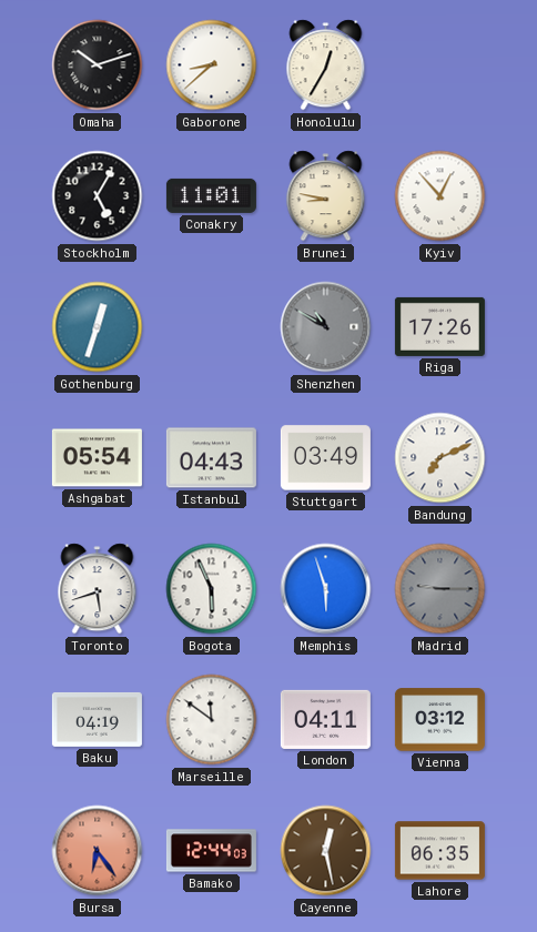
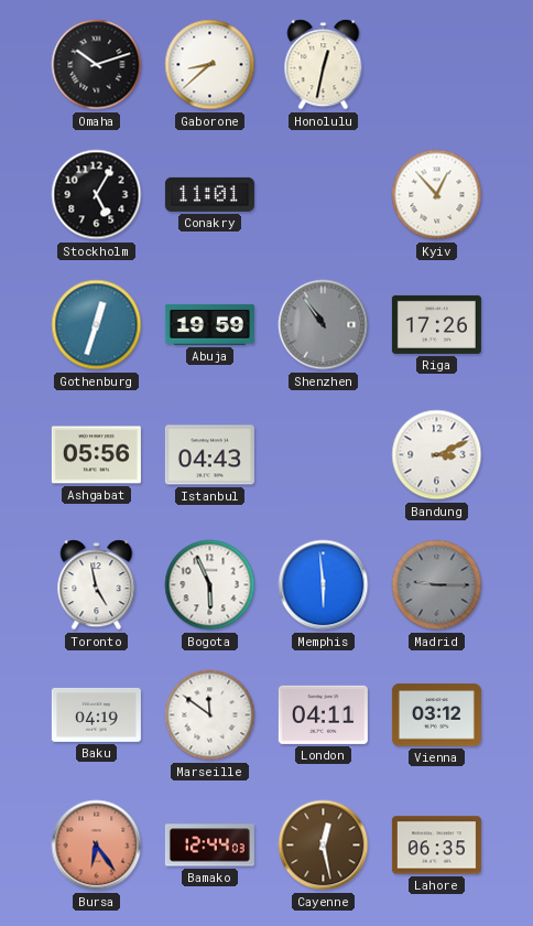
Honolulu: 12:35 -> 12:32 (324, 65)
Brunei: 8:47 -> none (326, 196)
Abuja: none -> 19:59 (209, 325)
Shenzhen: 10:50 -> 10:54 (324, 325)
Ashgabat: 05:54 -> 05:56 (96, 455)
Stuttgart: 03:49 -> none (325, 458)
Bandung: 7:11 -> 3:11 (437, 455)
Toronto: 5:42 -> 4:58 (97, 585)
Memphis: 5:57 -> 5:59 (324, 585)
